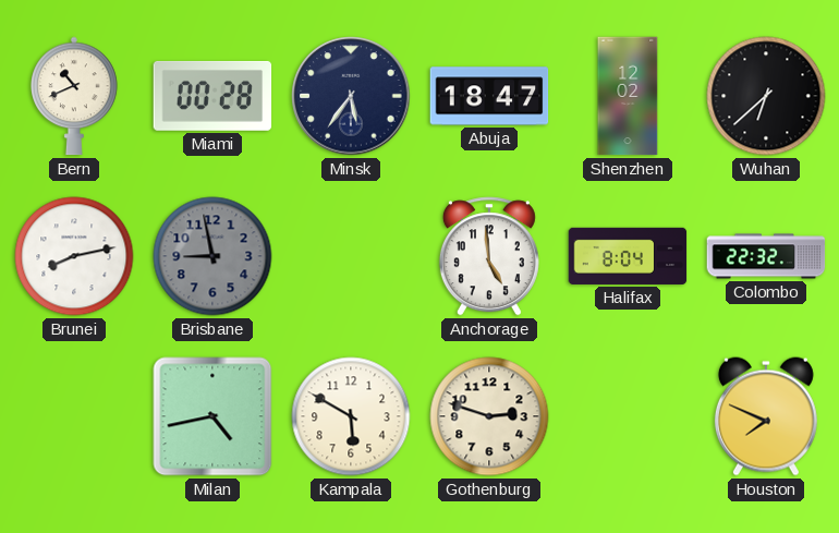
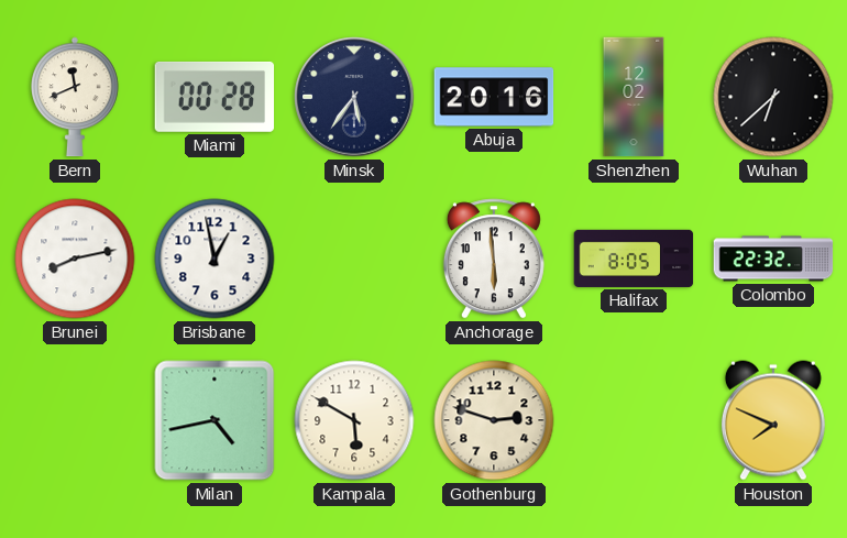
Bern: 10:41 -> 11:41 (75, 97)
Abuja: 18:47 -> 20:16 (494, 97)
Brisbane: 8:58 -> 12:58 (215, 259)
Brisbane dial: grey -> white (215, 259)
Anchorage: 4:59 -> 5:59 (494, 259)
Halifax: 8:04 -> 8:05 (634, 259)
